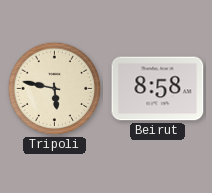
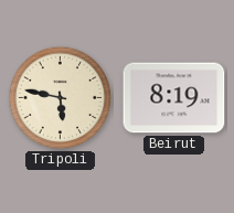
Beirut: 8:58 -> 8:19 (174, 98)
